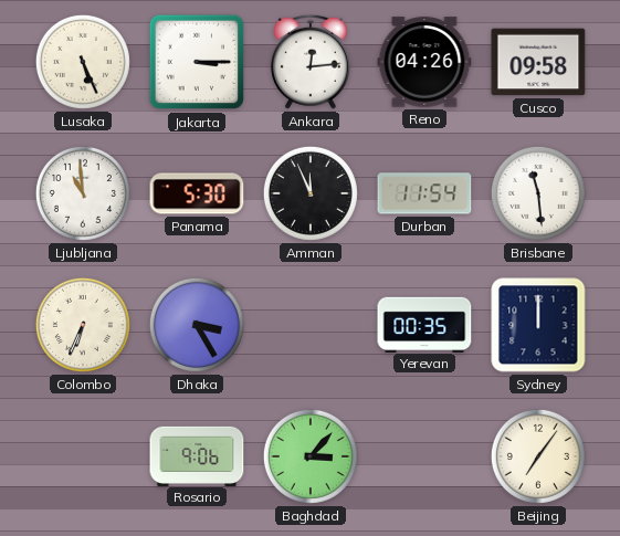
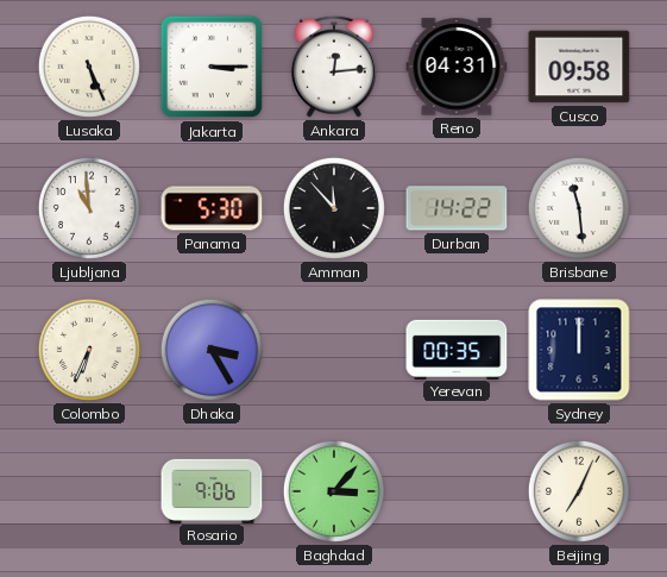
Reno: 04:26 -> 04:31 (457, 67)
Amman: 11:56 -> 11:53 (334, 208)
Durban: 11:54 -> 14:22 (457, 208)
Beijing: 7:06 -> 7:04 (579, 491)
